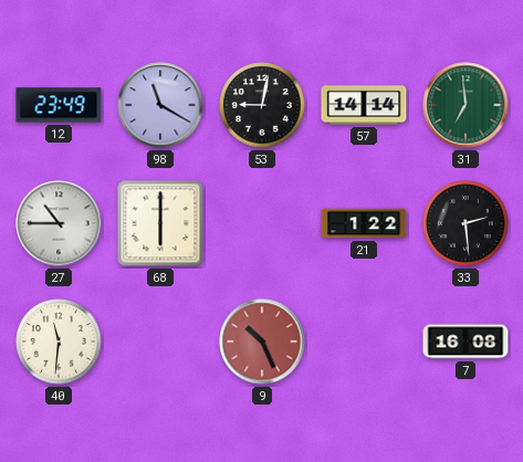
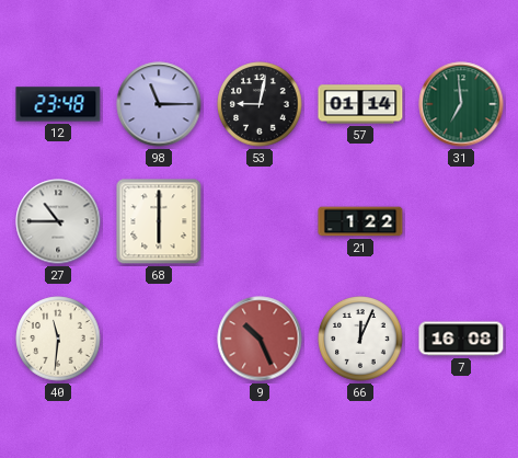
12: 23:49 -> 23:48 (58, 104)
98: 11:20 -> 11:15 (159, 104)
57: 14:14 -> 01:14 (360, 104)
33: 2:29 -> none (466, 223)
66: none -> 12:04 (360, 339)
